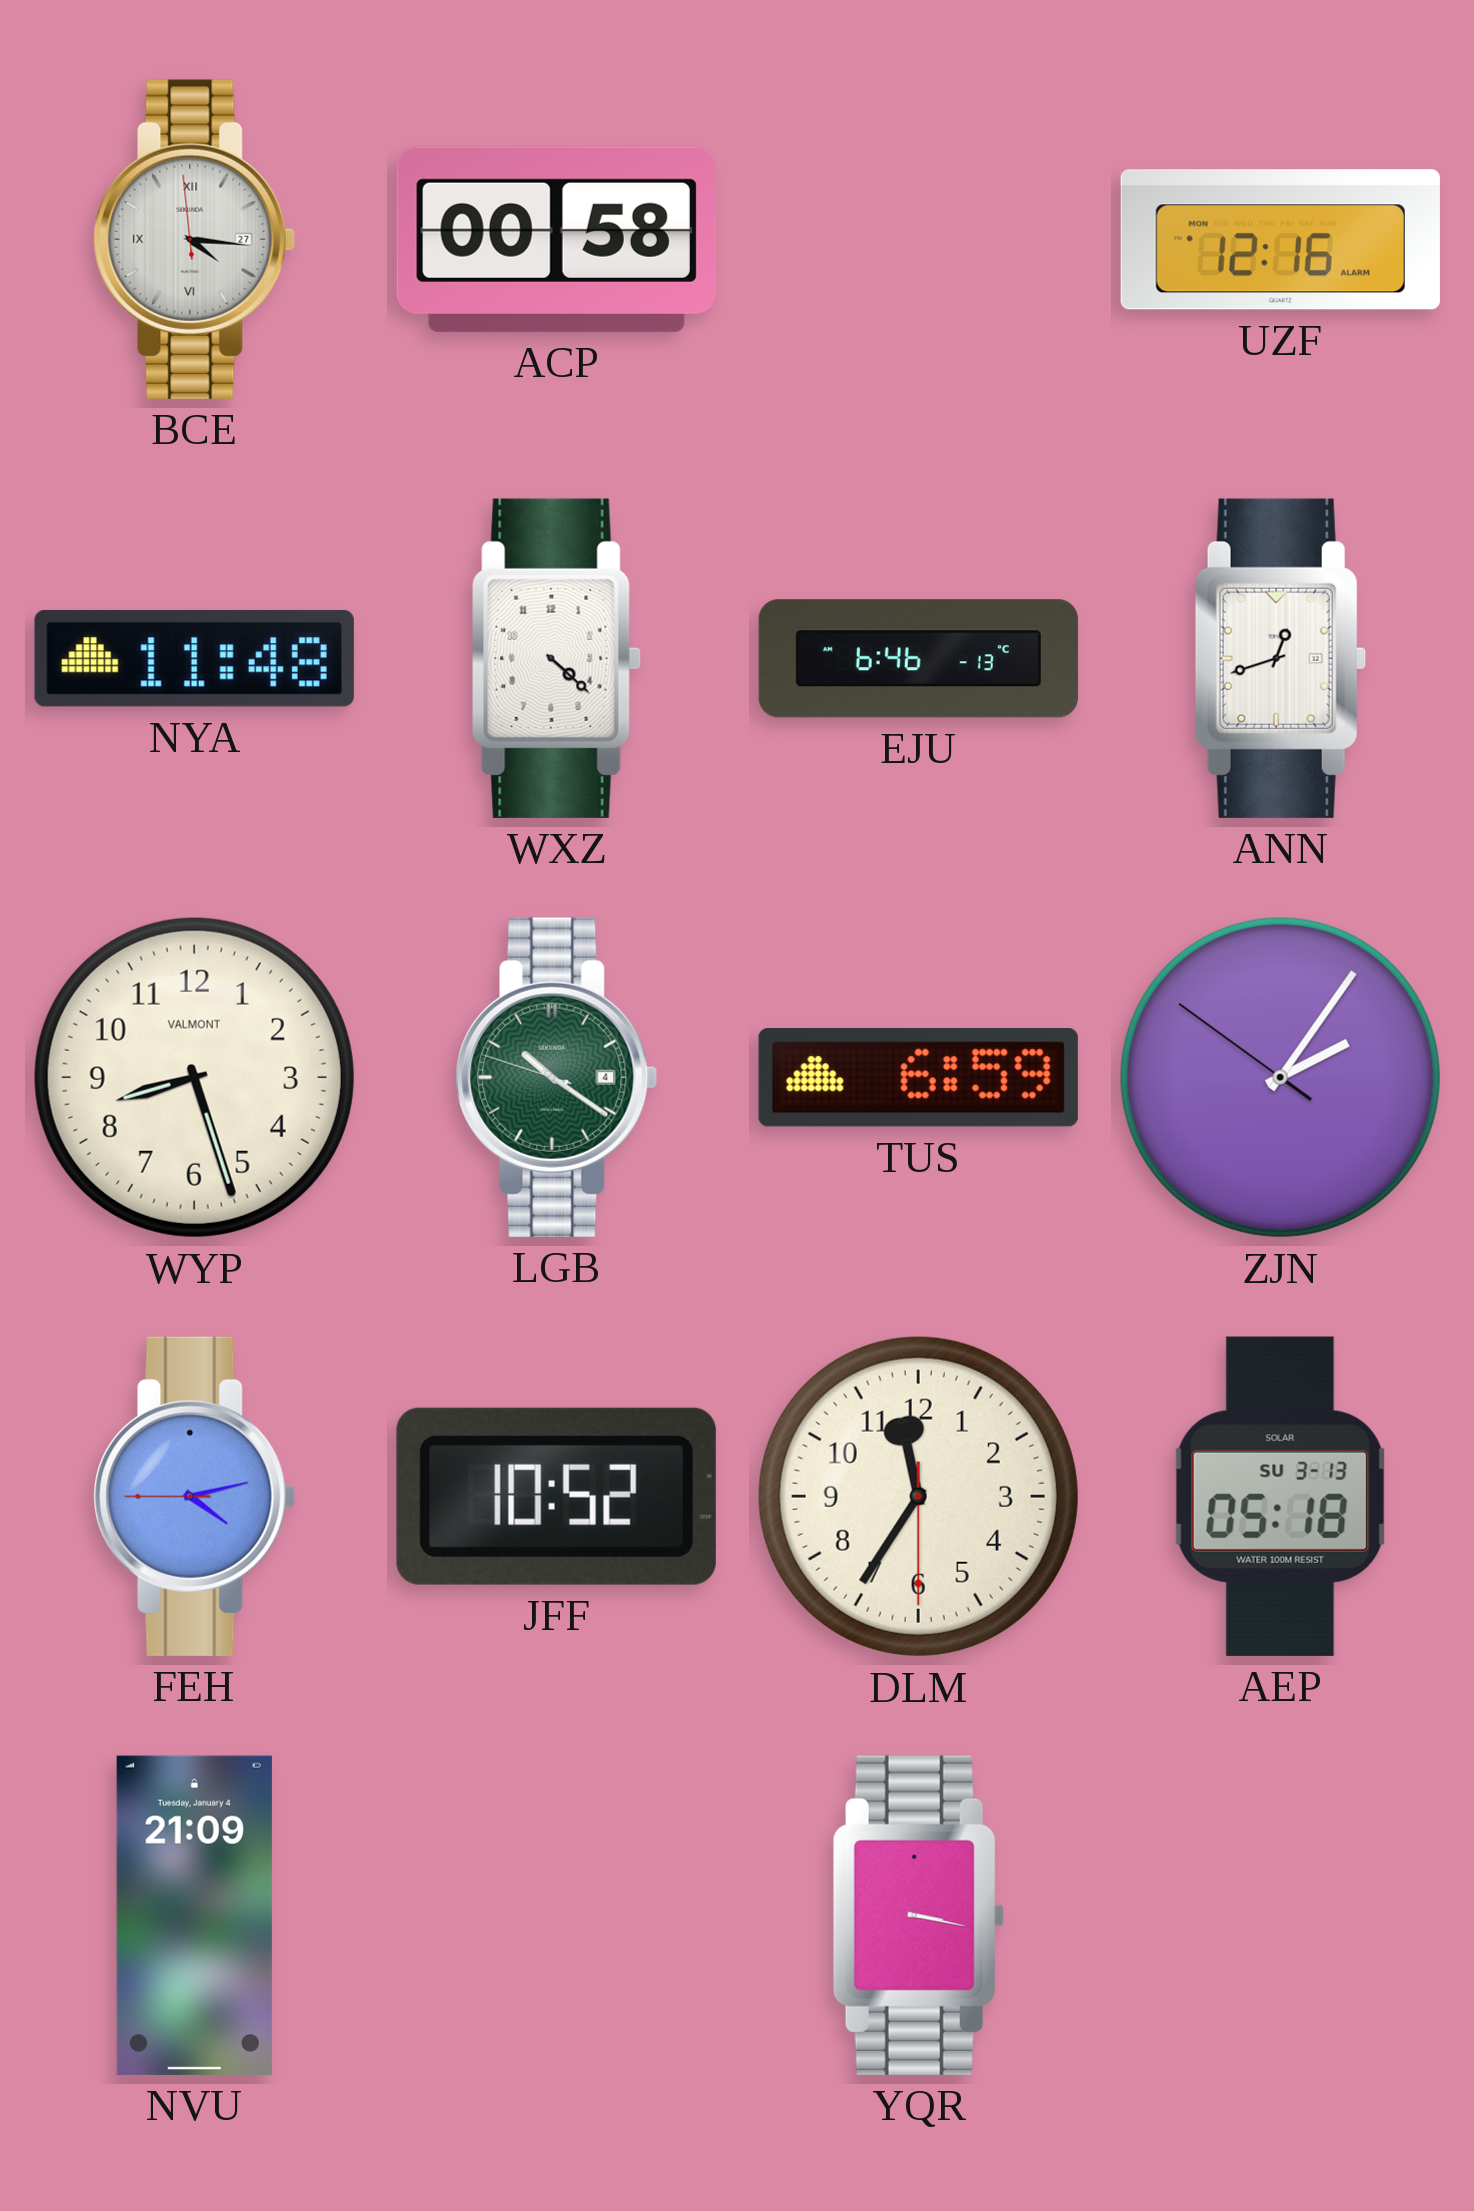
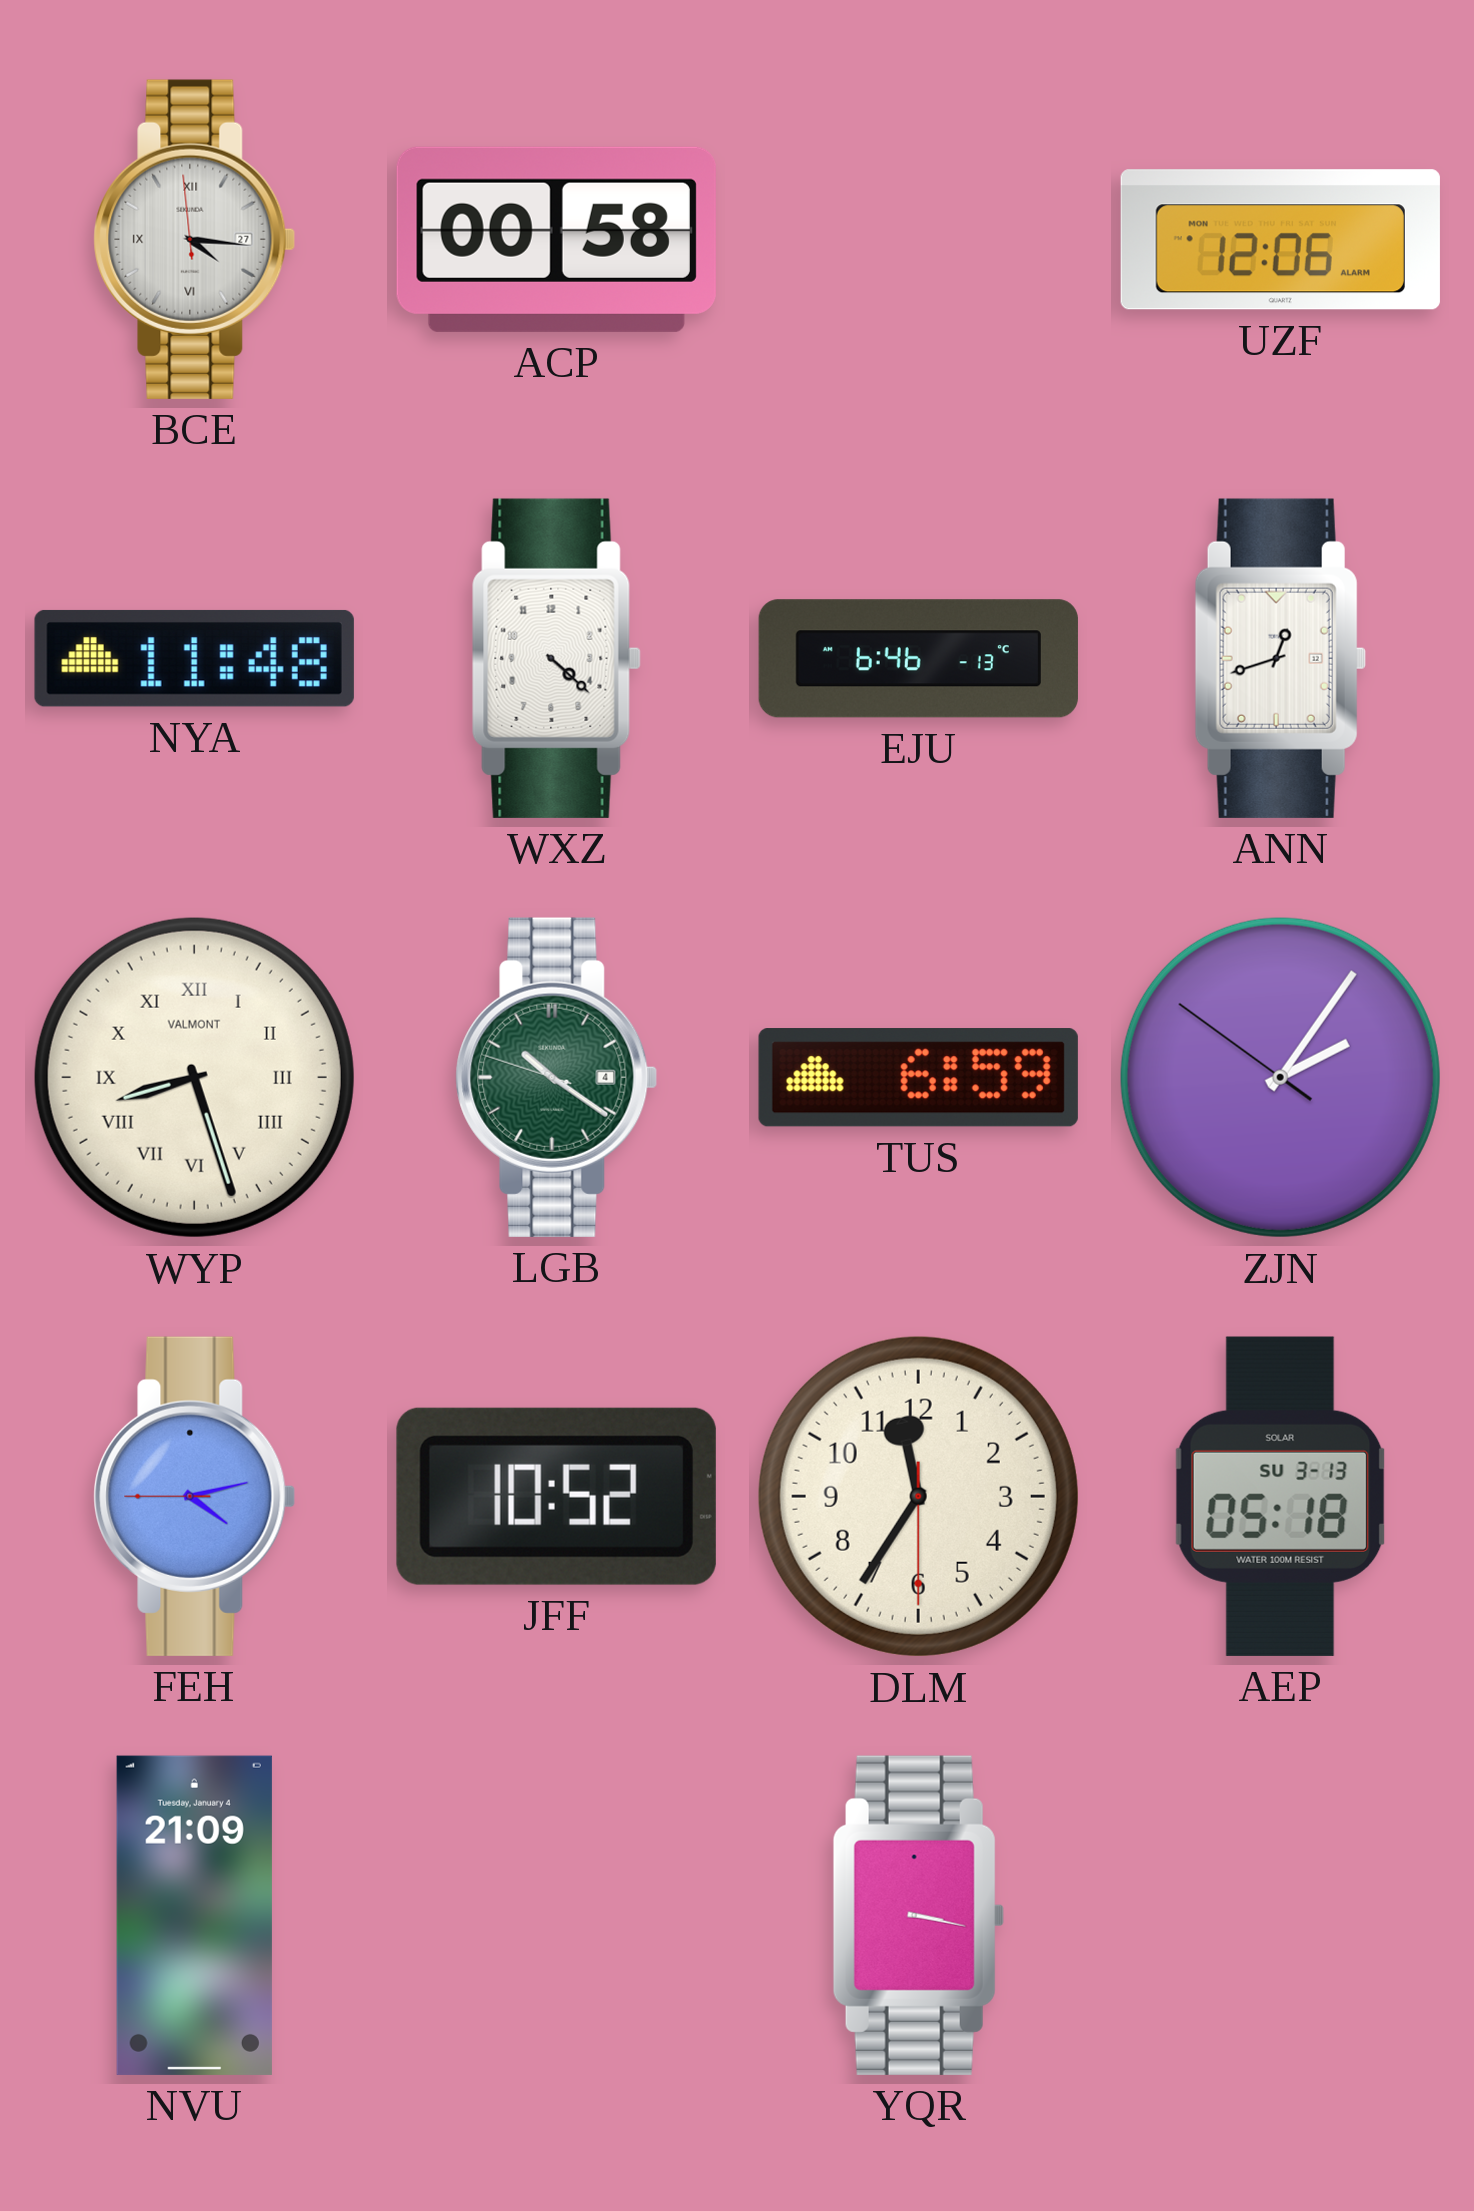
UZF: 12:16 -> 12:06 (1280, 240)
WYP numerals: Arabic -> Roman (194, 1077)
